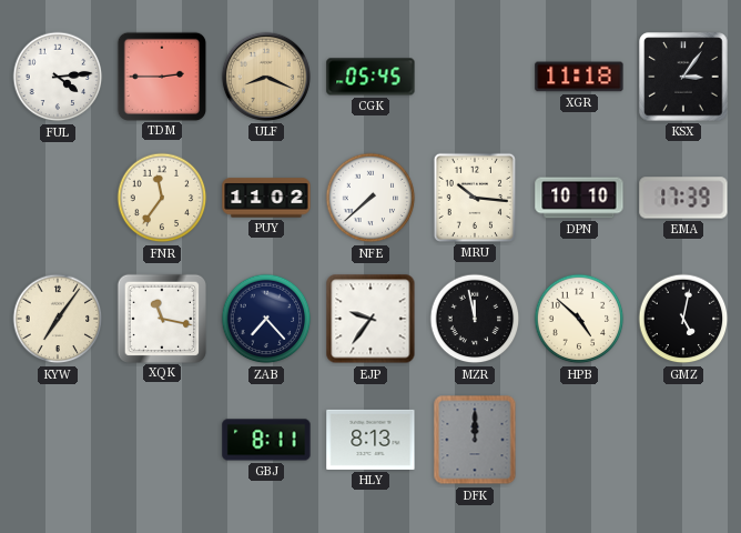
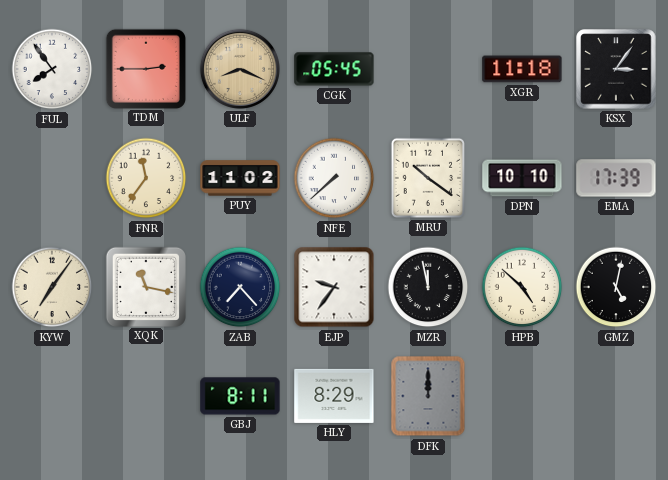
FUL: 4:14 -> 7:54 (52, 69)
MRU: 10:16 -> 10:21 (428, 178)
HLY: 8:13 -> 8:29 (334, 396)
